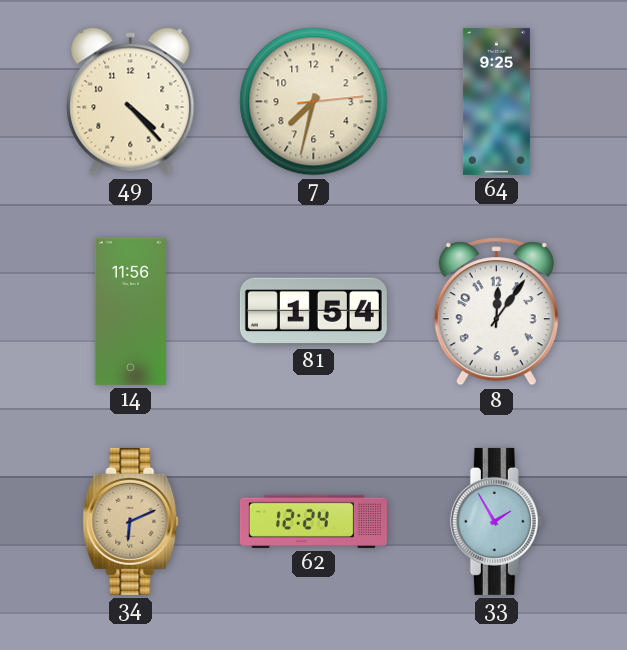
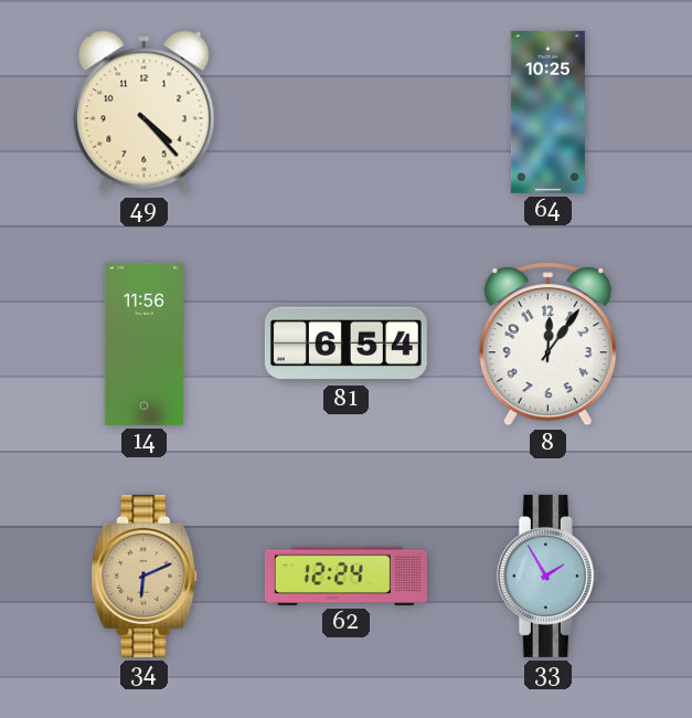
7: 7:32 -> none (314, 102)
64: 9:25 -> 10:25 (547, 112)
81: 1:54 -> 6:54 (345, 345)
